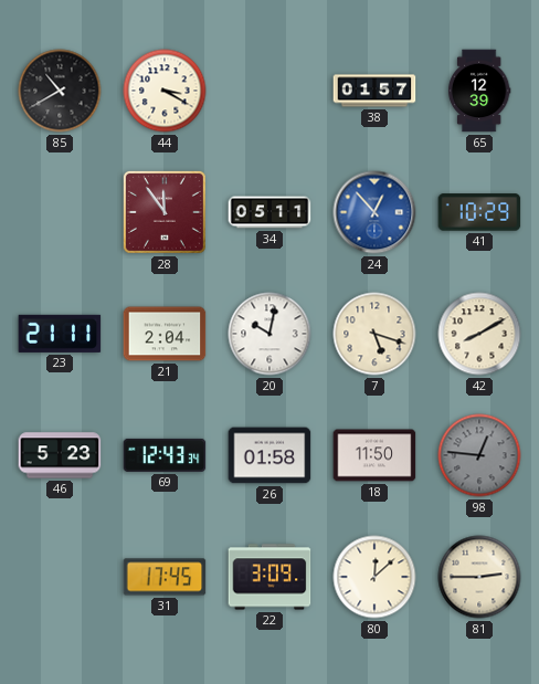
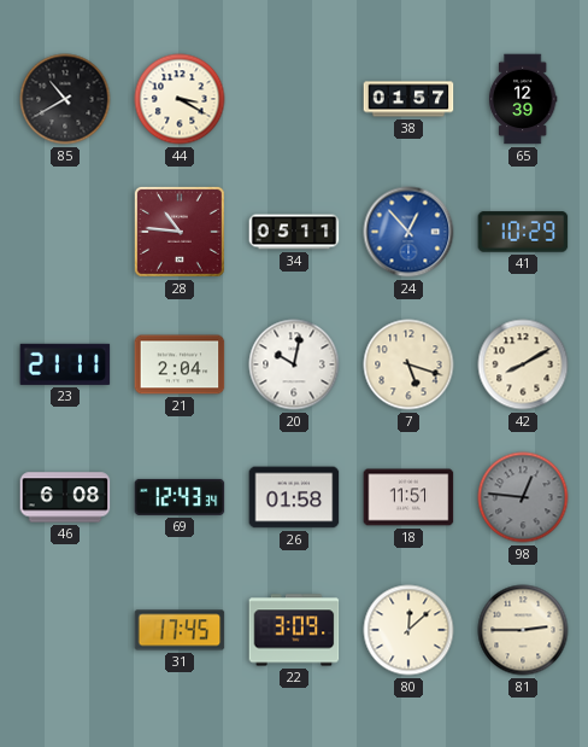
28: 11:54 -> 10:46 (180, 232)
46: 5:23 -> 6:08 (65, 497)
18: 11:50 -> 11:51 (408, 497)
